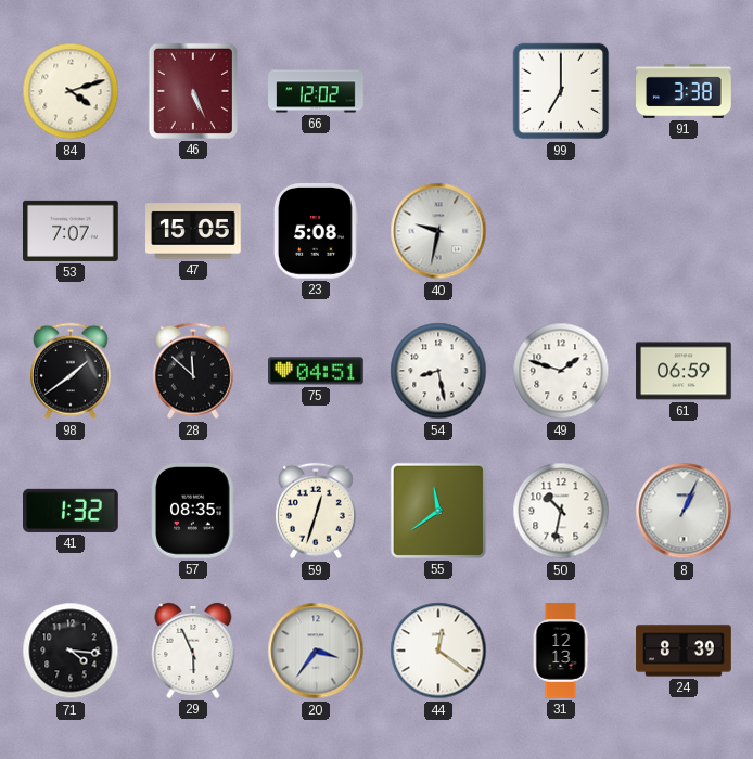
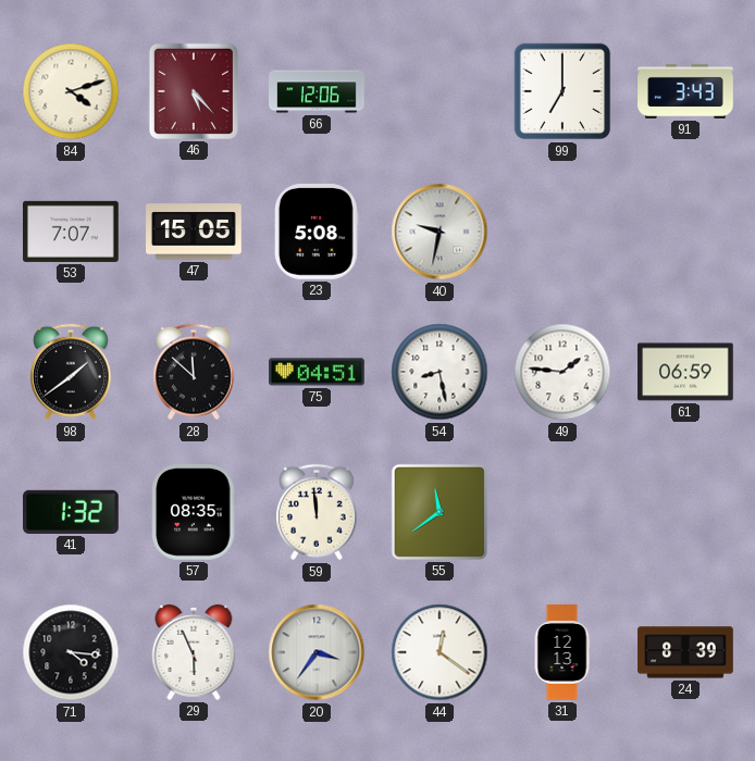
46: 5:26 -> 5:23 (194, 91)
66: 12:02 -> 12:06 (317, 91)
91: 3:38 -> 3:43 (685, 91)
49: 1:48 -> 1:46 (562, 372)
59: 12:33 -> 11:59 (317, 512)
50: 10:32 -> none (561, 511)
8: 1:04 -> none (684, 511)
